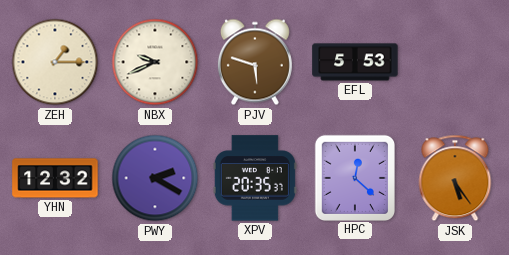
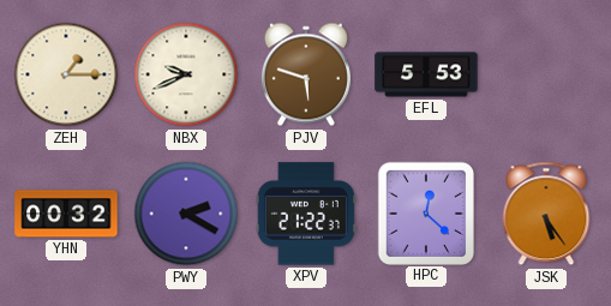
YHN: 12:32 -> 00:32 (66, 214)
XPV: 20:35 -> 21:22 (306, 214)
